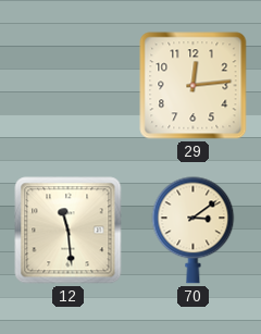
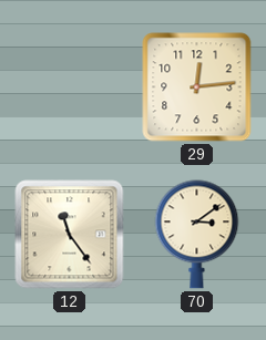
12: 11:29 -> 11:24 (70, 235)
